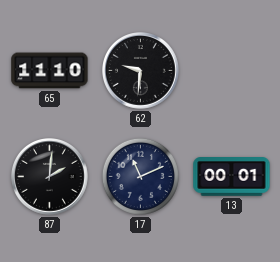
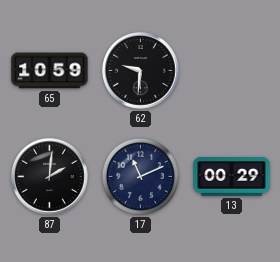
65: 11:10 -> 10:59 (50, 71)
13: 00:01 -> 00:29 (232, 177)
